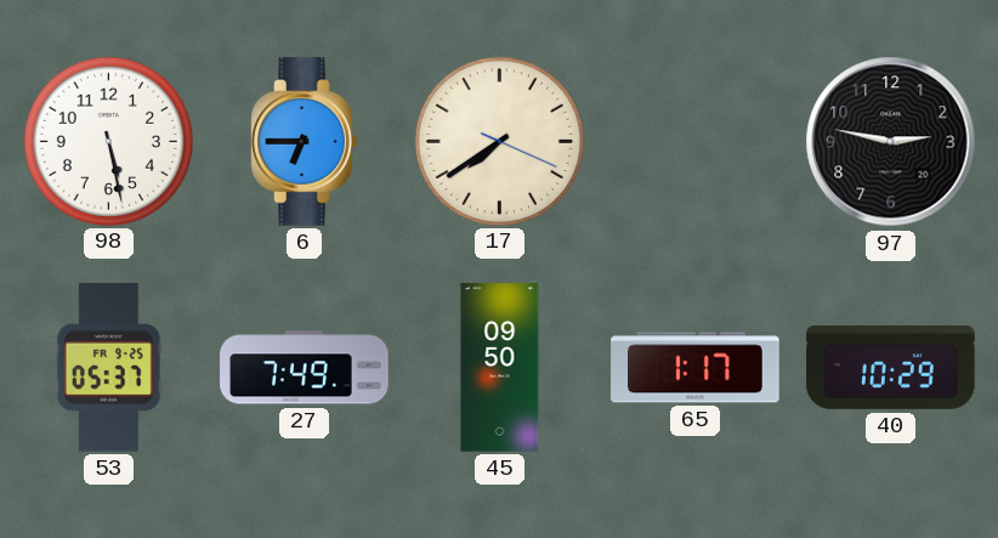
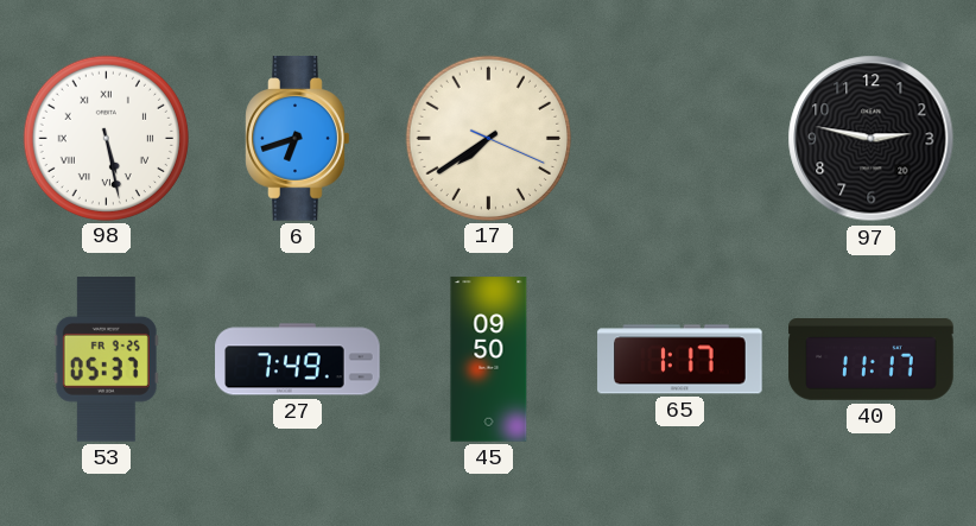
98 numerals: Arabic -> Roman (106, 138)
6: 6:45 -> 6:42 (298, 139)
40: 10:29 -> 11:17 (872, 360)
